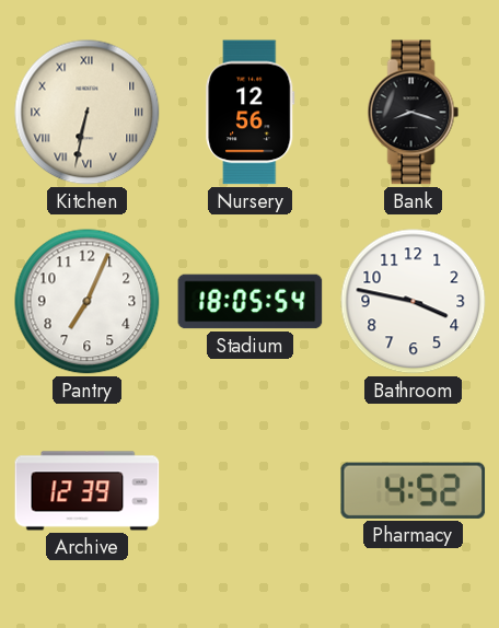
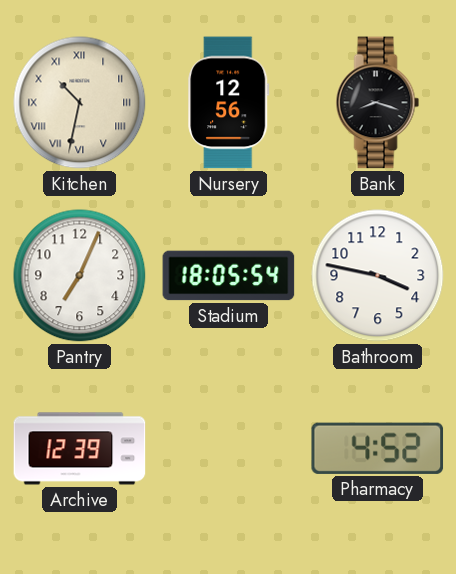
Kitchen: 6:32 -> 10:32 (80, 103)
